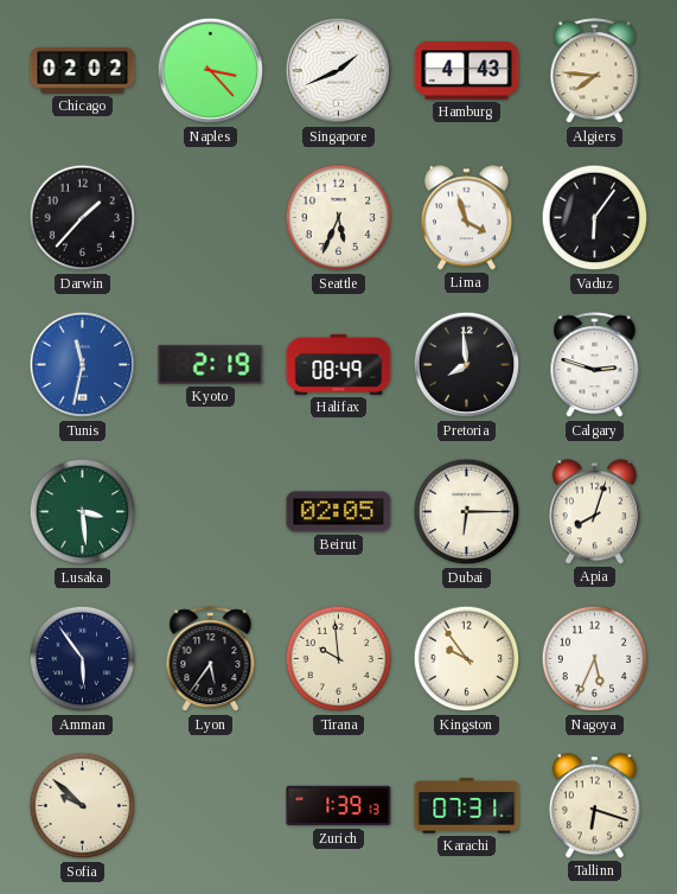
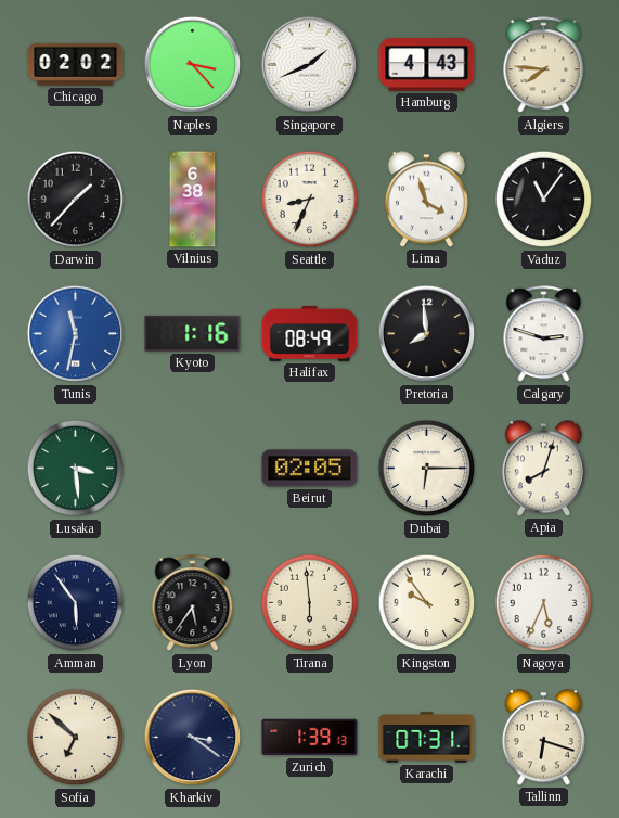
Vilnius: none -> 6:38 (193, 200)
Seattle: 5:34 -> 8:34 (310, 200)
Vaduz: 6:06 -> 11:06 (544, 200)
Kyoto: 2:19 -> 1:16 (193, 333)
Tirana: 9:59 -> 5:59 (310, 603)
Sofia: 9:52 -> 6:52 (76, 738)
Kharkiv: none -> 3:21 (193, 738)
